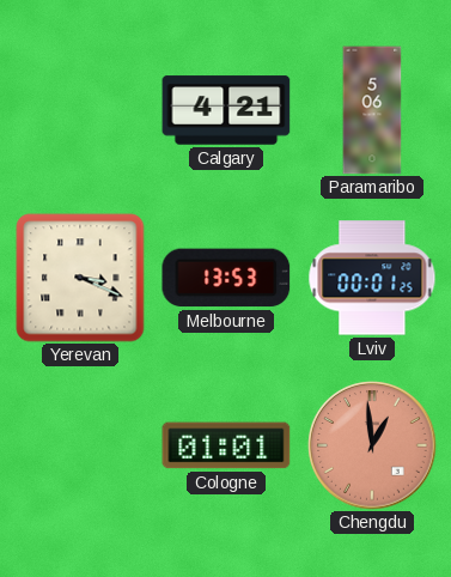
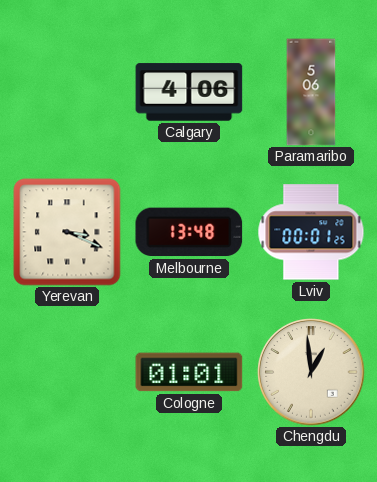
Calgary: 4:21 -> 4:06 (189, 92)
Melbourne: 13:53 -> 13:48 (189, 232)
Chengdu dial: salmon -> cream (311, 372)
